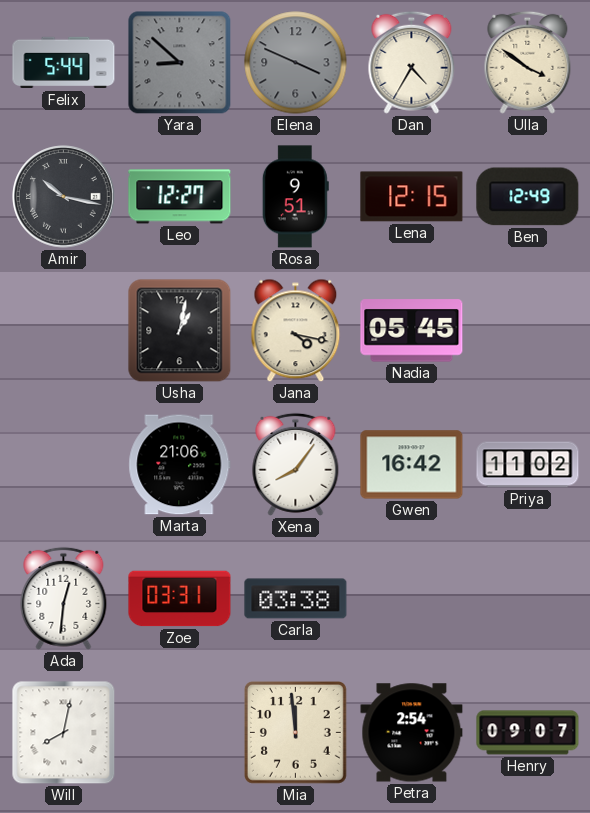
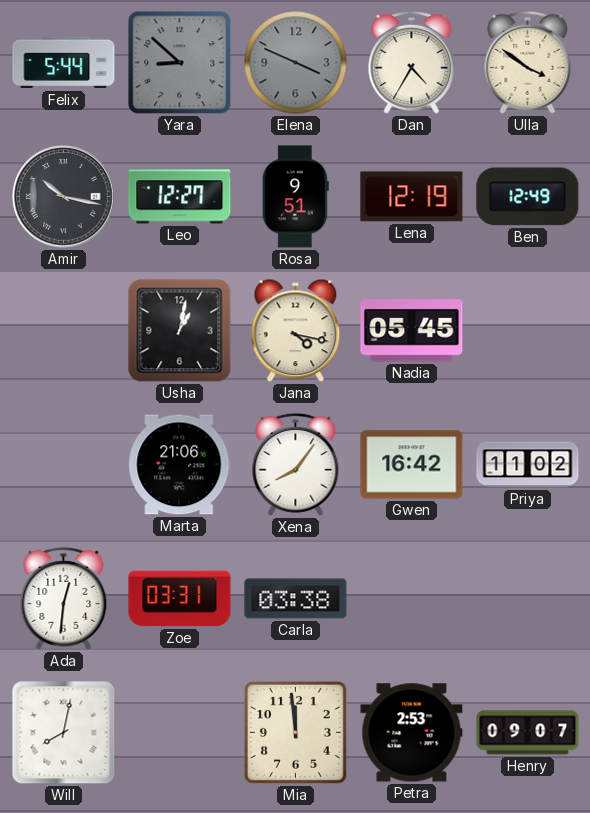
Lena: 12:15 -> 12:19 (412, 197)
Petra: 2:54 -> 2:53 (412, 733)
